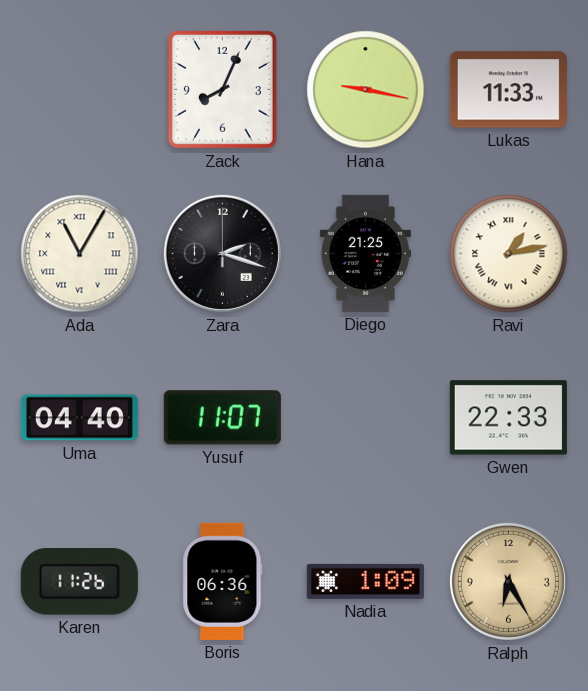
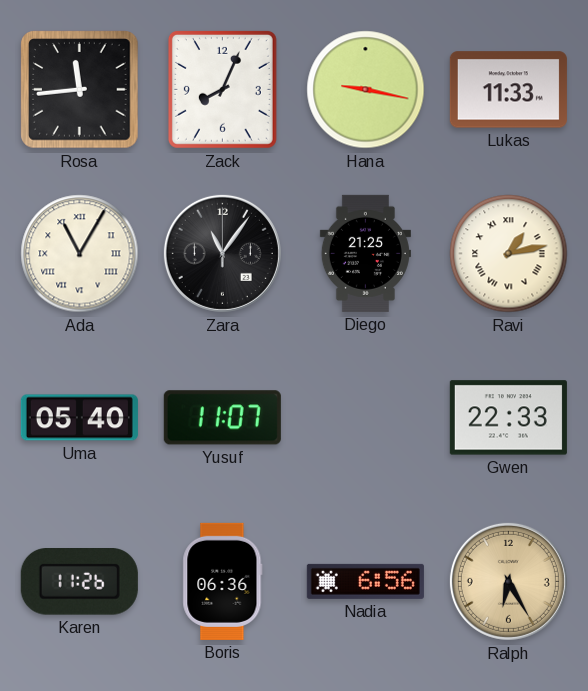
Rosa: none -> 11:44 (80, 90)
Zara: 2:18 -> 11:06 (222, 253)
Uma: 04:40 -> 05:40 (79, 418)
Nadia: 1:09 -> 6:56 (365, 581)
